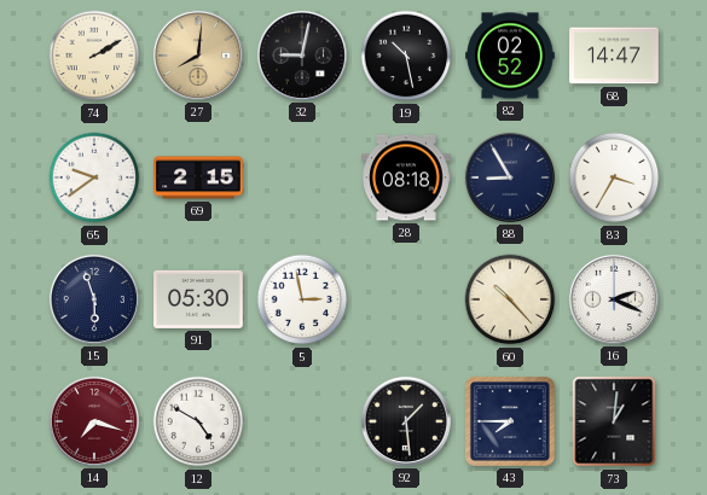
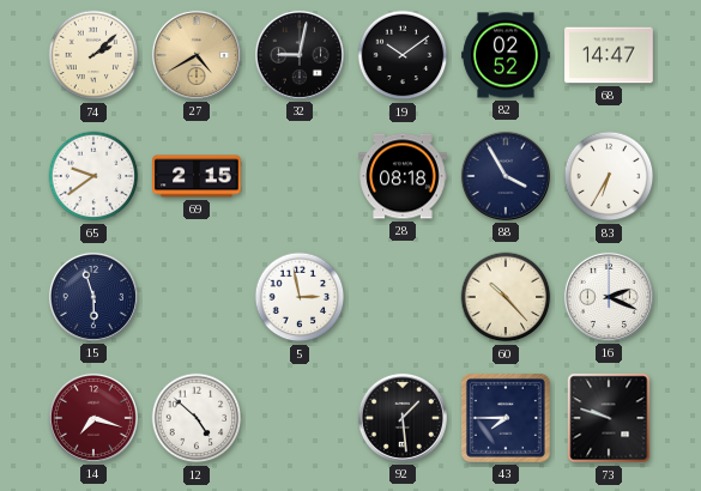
74: 2:10 -> 2:08 (93, 55)
27: 8:01 -> 4:40 (197, 55)
19: 10:28 -> 10:09 (403, 55)
88: 8:55 -> 3:55 (506, 176)
83: 3:35 -> 6:35 (609, 176)
91: 05:30 -> none (198, 299)
12: 4:50 -> 4:52 (197, 418)
73: 1:01 -> 9:48 (609, 418)
